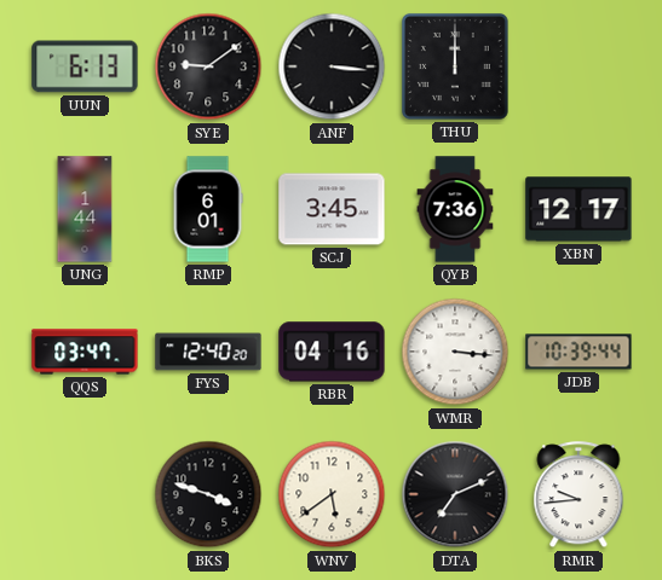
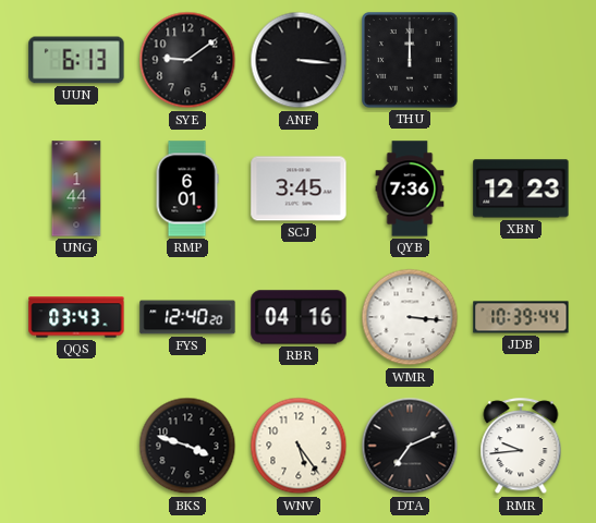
XBN: 12:17 -> 12:23 (521, 188)
QQS: 03:47 -> 03:43 (76, 317)
WNV: 5:39 -> 5:24 (299, 446)
